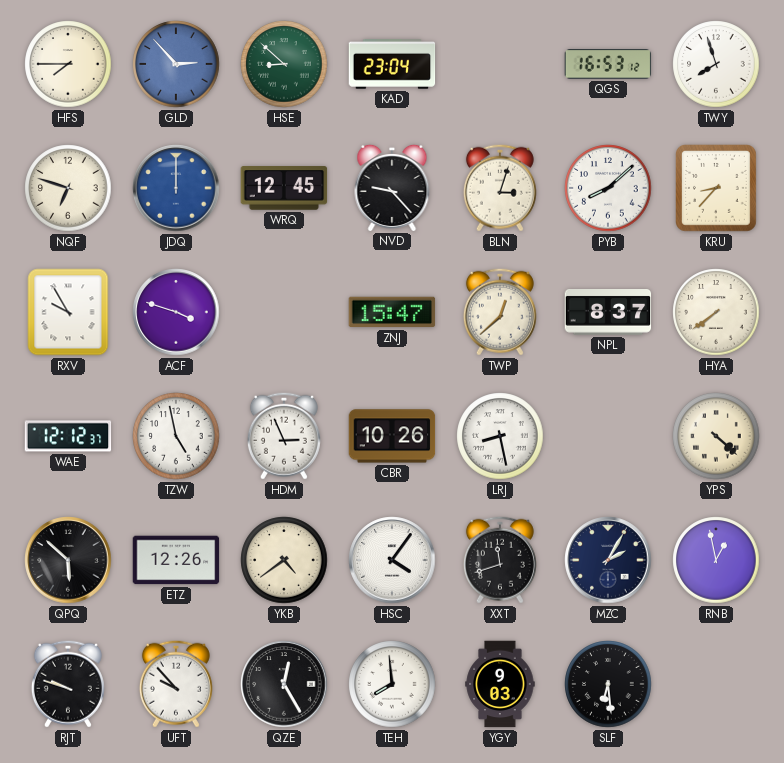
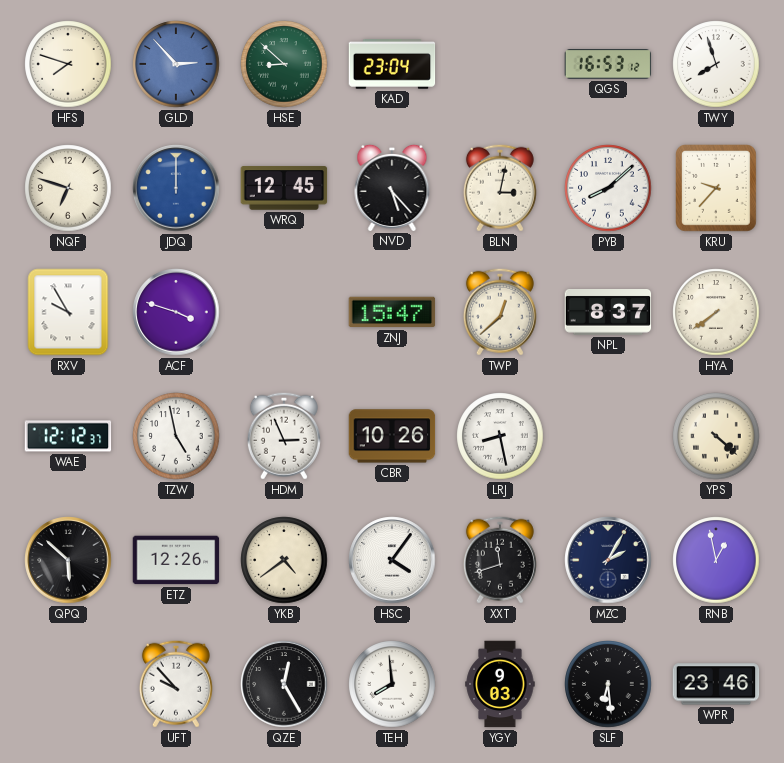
HFS: 7:45 -> 7:48 (68, 64)
NVD: 9:23 -> 5:23 (392, 187)
BLN: 3:03 -> 3:02 (500, 188)
KRU: 8:37 -> 9:37 (717, 189)
RJT: 9:48 -> none (68, 684)
WPR: none -> 23:46 (716, 684)
